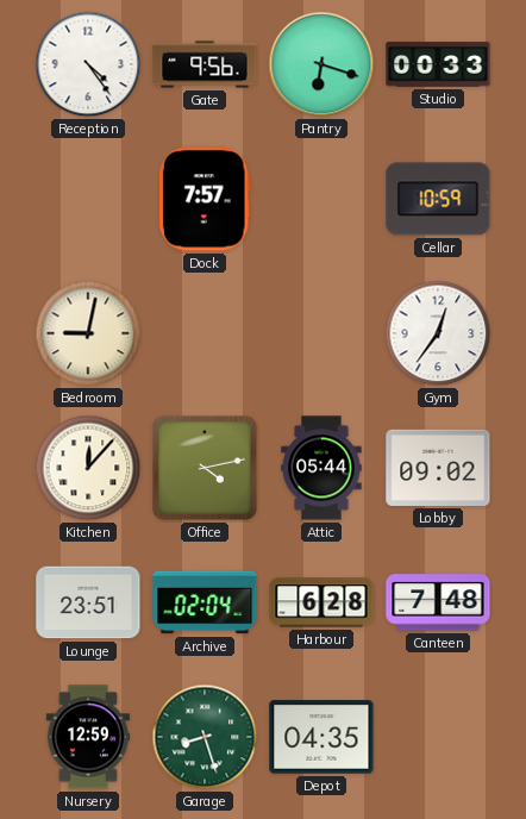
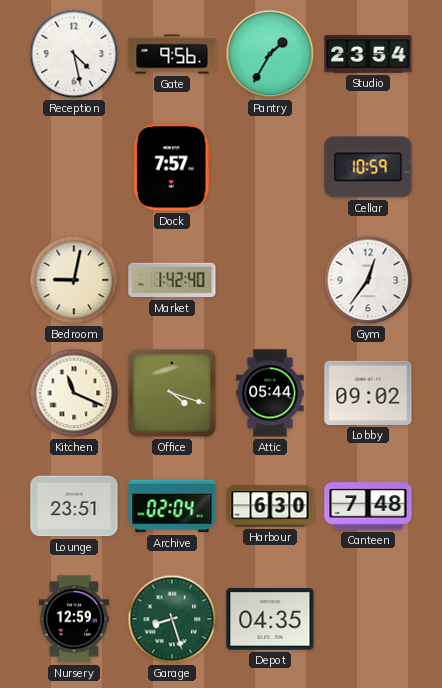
Reception: 4:24 -> 4:28 (74, 54)
Pantry: 6:18 -> 1:35 (270, 54)
Studio: 00:33 -> 23:54 (368, 54)
Market: none -> 1:42 (172, 280)
Kitchen: 12:07 -> 11:19 (74, 393)
Office: 4:13 -> 4:18 (173, 394)
Harbour: 6:28 -> 6:30 (270, 506)
